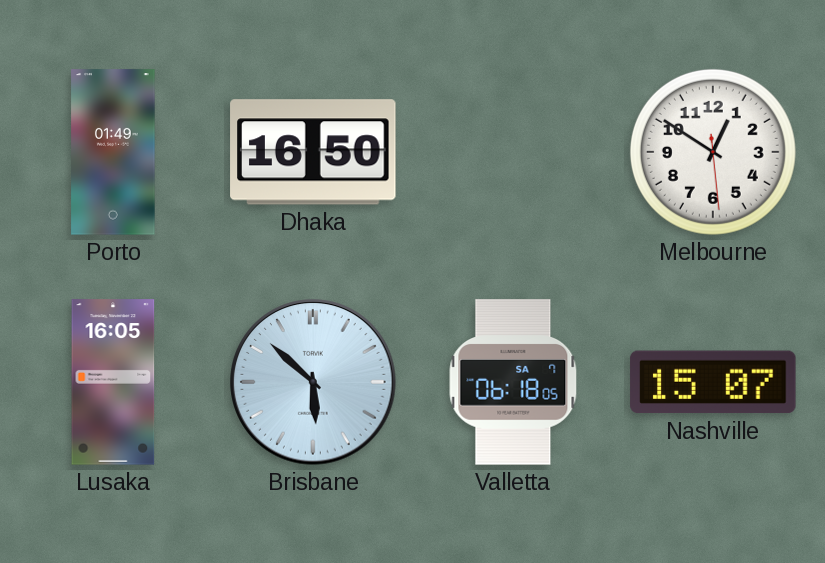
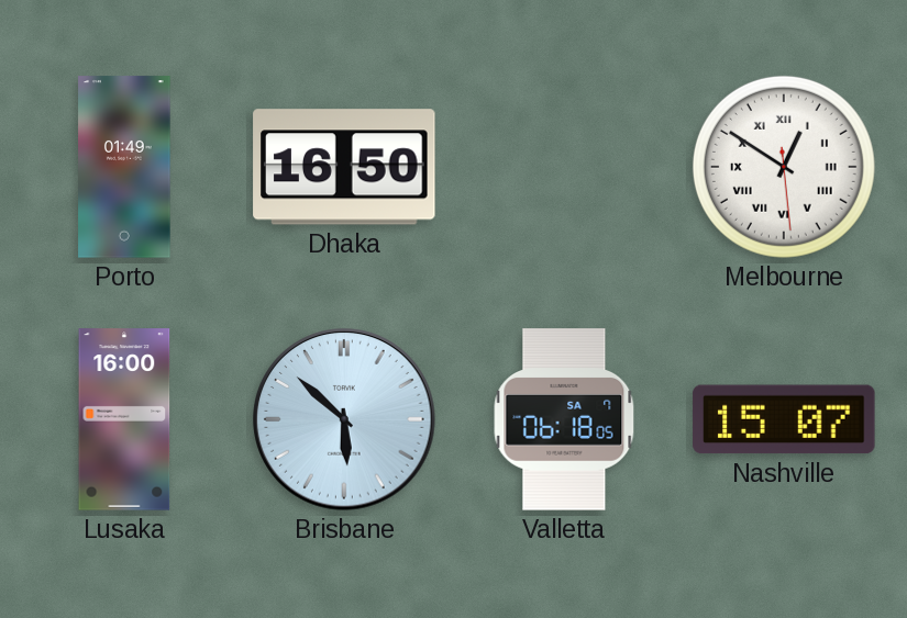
Melbourne numerals: Arabic -> Roman (784, 167)
Lusaka: 16:05 -> 16:00 (124, 419)
